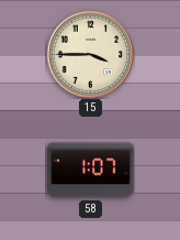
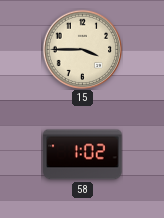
58: 1:07 -> 1:02 (83, 155)
